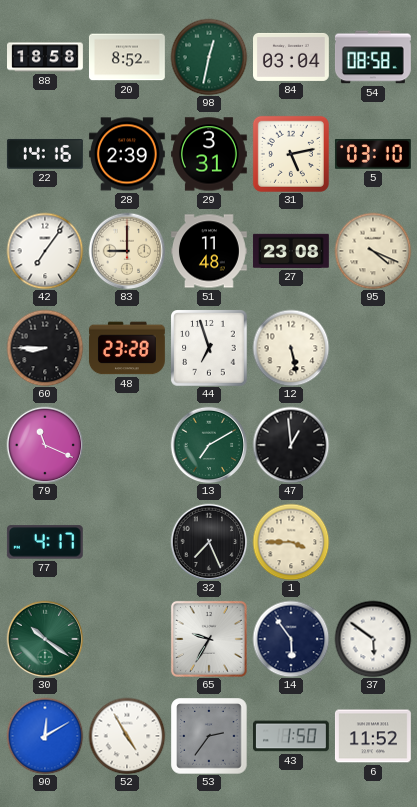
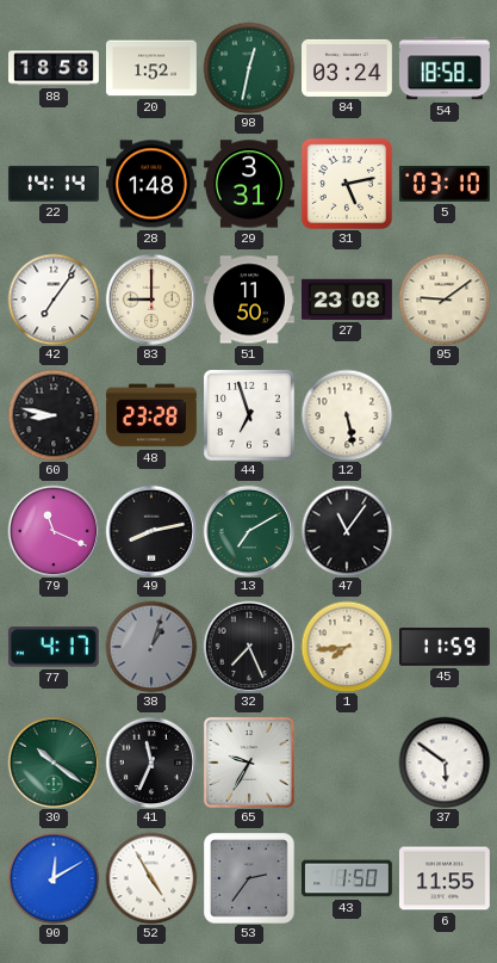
20: 8:52 -> 1:52 (151, 68)
84: 03:04 -> 03:24 (348, 68)
54: 08:58 -> 18:58 (445, 68)
22: 14:16 -> 14:14 (54, 184)
28: 2:39 -> 1:48 (151, 184)
51: 11:48 -> 11:50 (250, 300)
95: 4:19 -> 9:09 (445, 300)
60: 8:45 -> 8:47 (54, 415)
49: none -> 8:13 (151, 531)
47: 12:59 -> 11:06 (347, 531)
38: none -> 1:03 (151, 647)
1: 3:45 -> 7:44 (347, 647)
45: none -> 11:59 (445, 647)
41: none -> 11:34 (151, 763)
14: 5:54 -> none (291, 639)
6: 11:52 -> 11:55 (445, 878)
